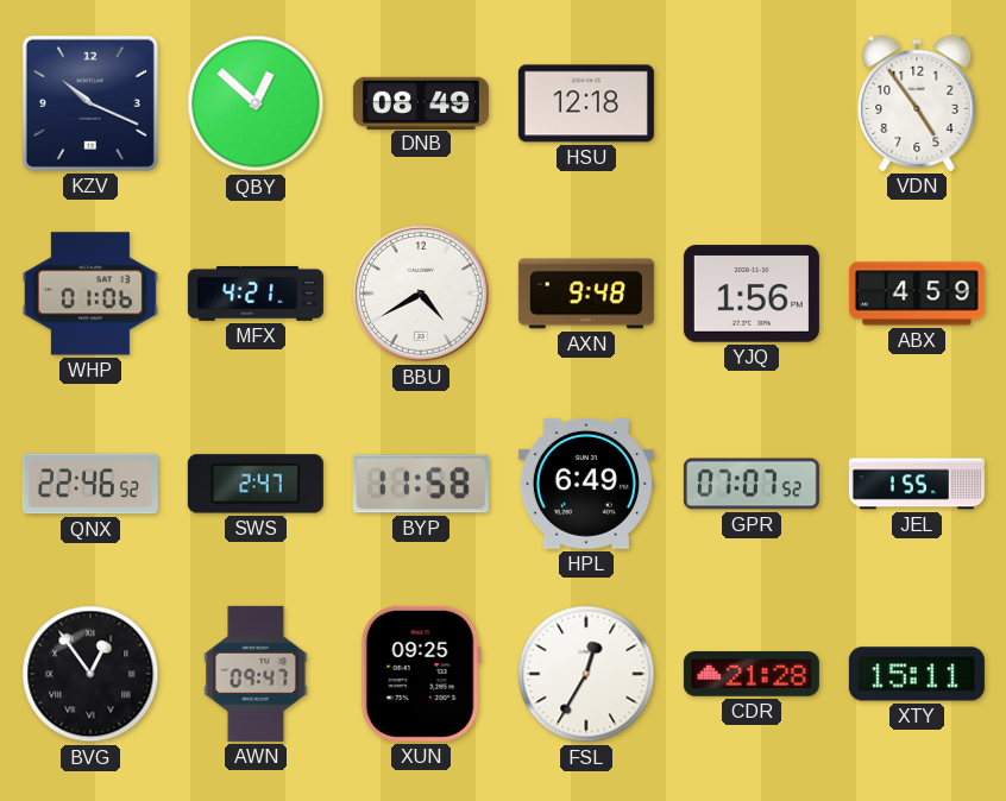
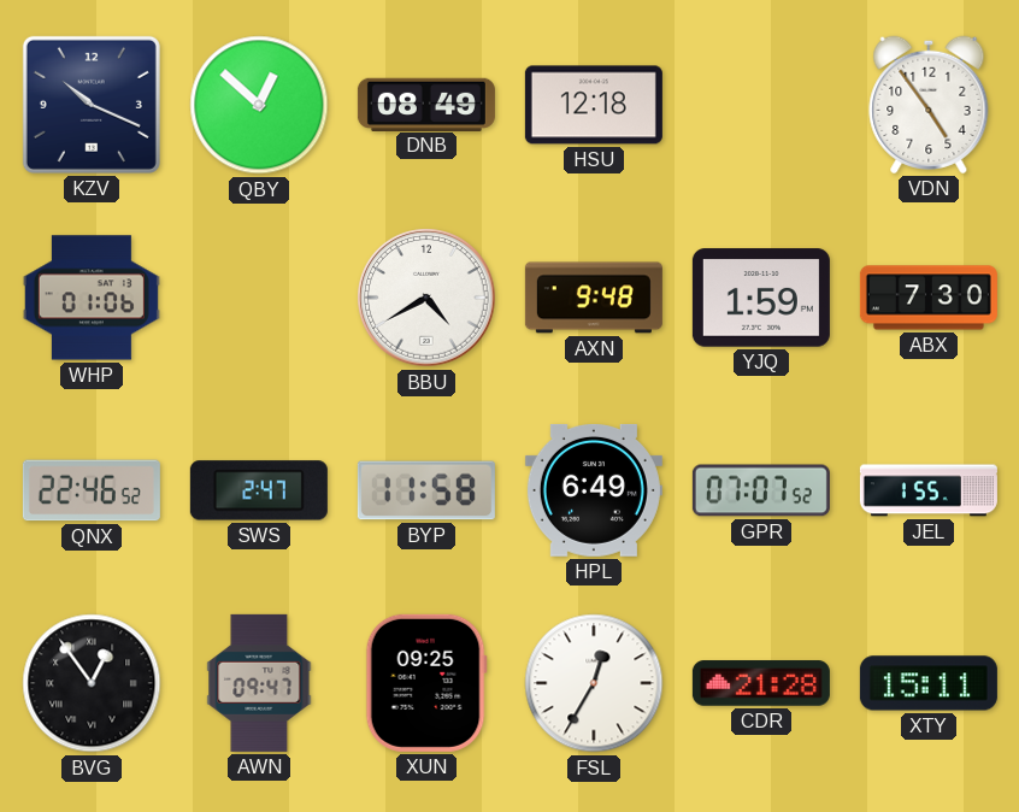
MFX: 4:21 -> none (256, 295)
YJQ: 1:56 -> 1:59 (761, 298)
ABX: 4:59 -> 7:30 (929, 298)
